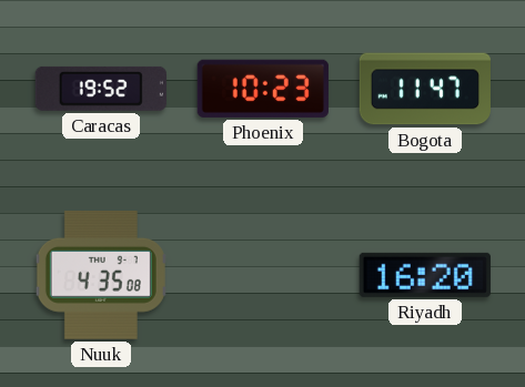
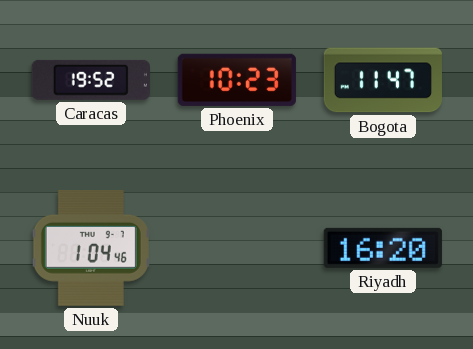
Nuuk: 4:35 -> 1:04 (91, 248)
